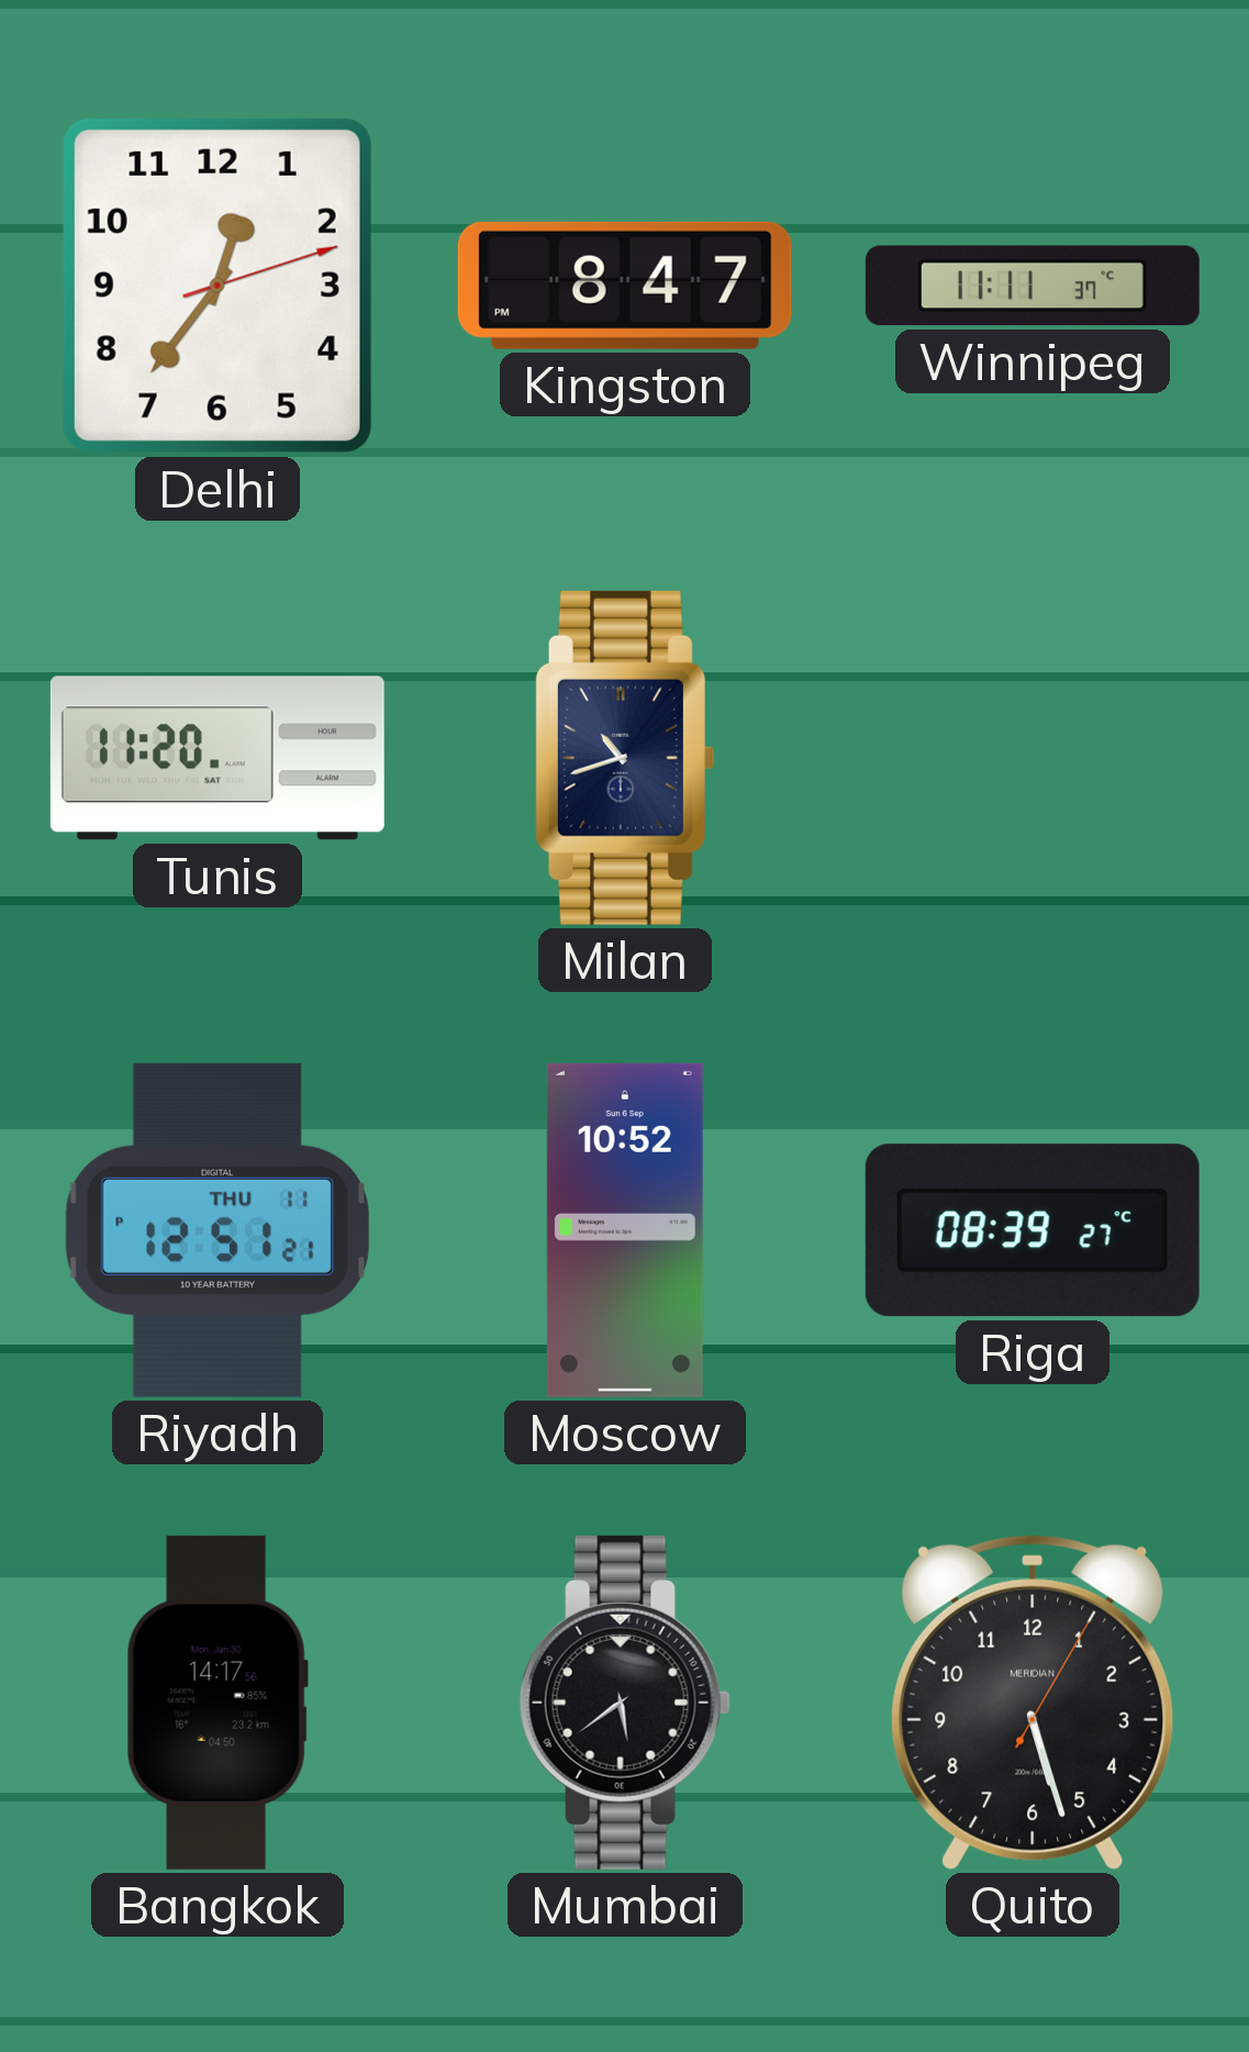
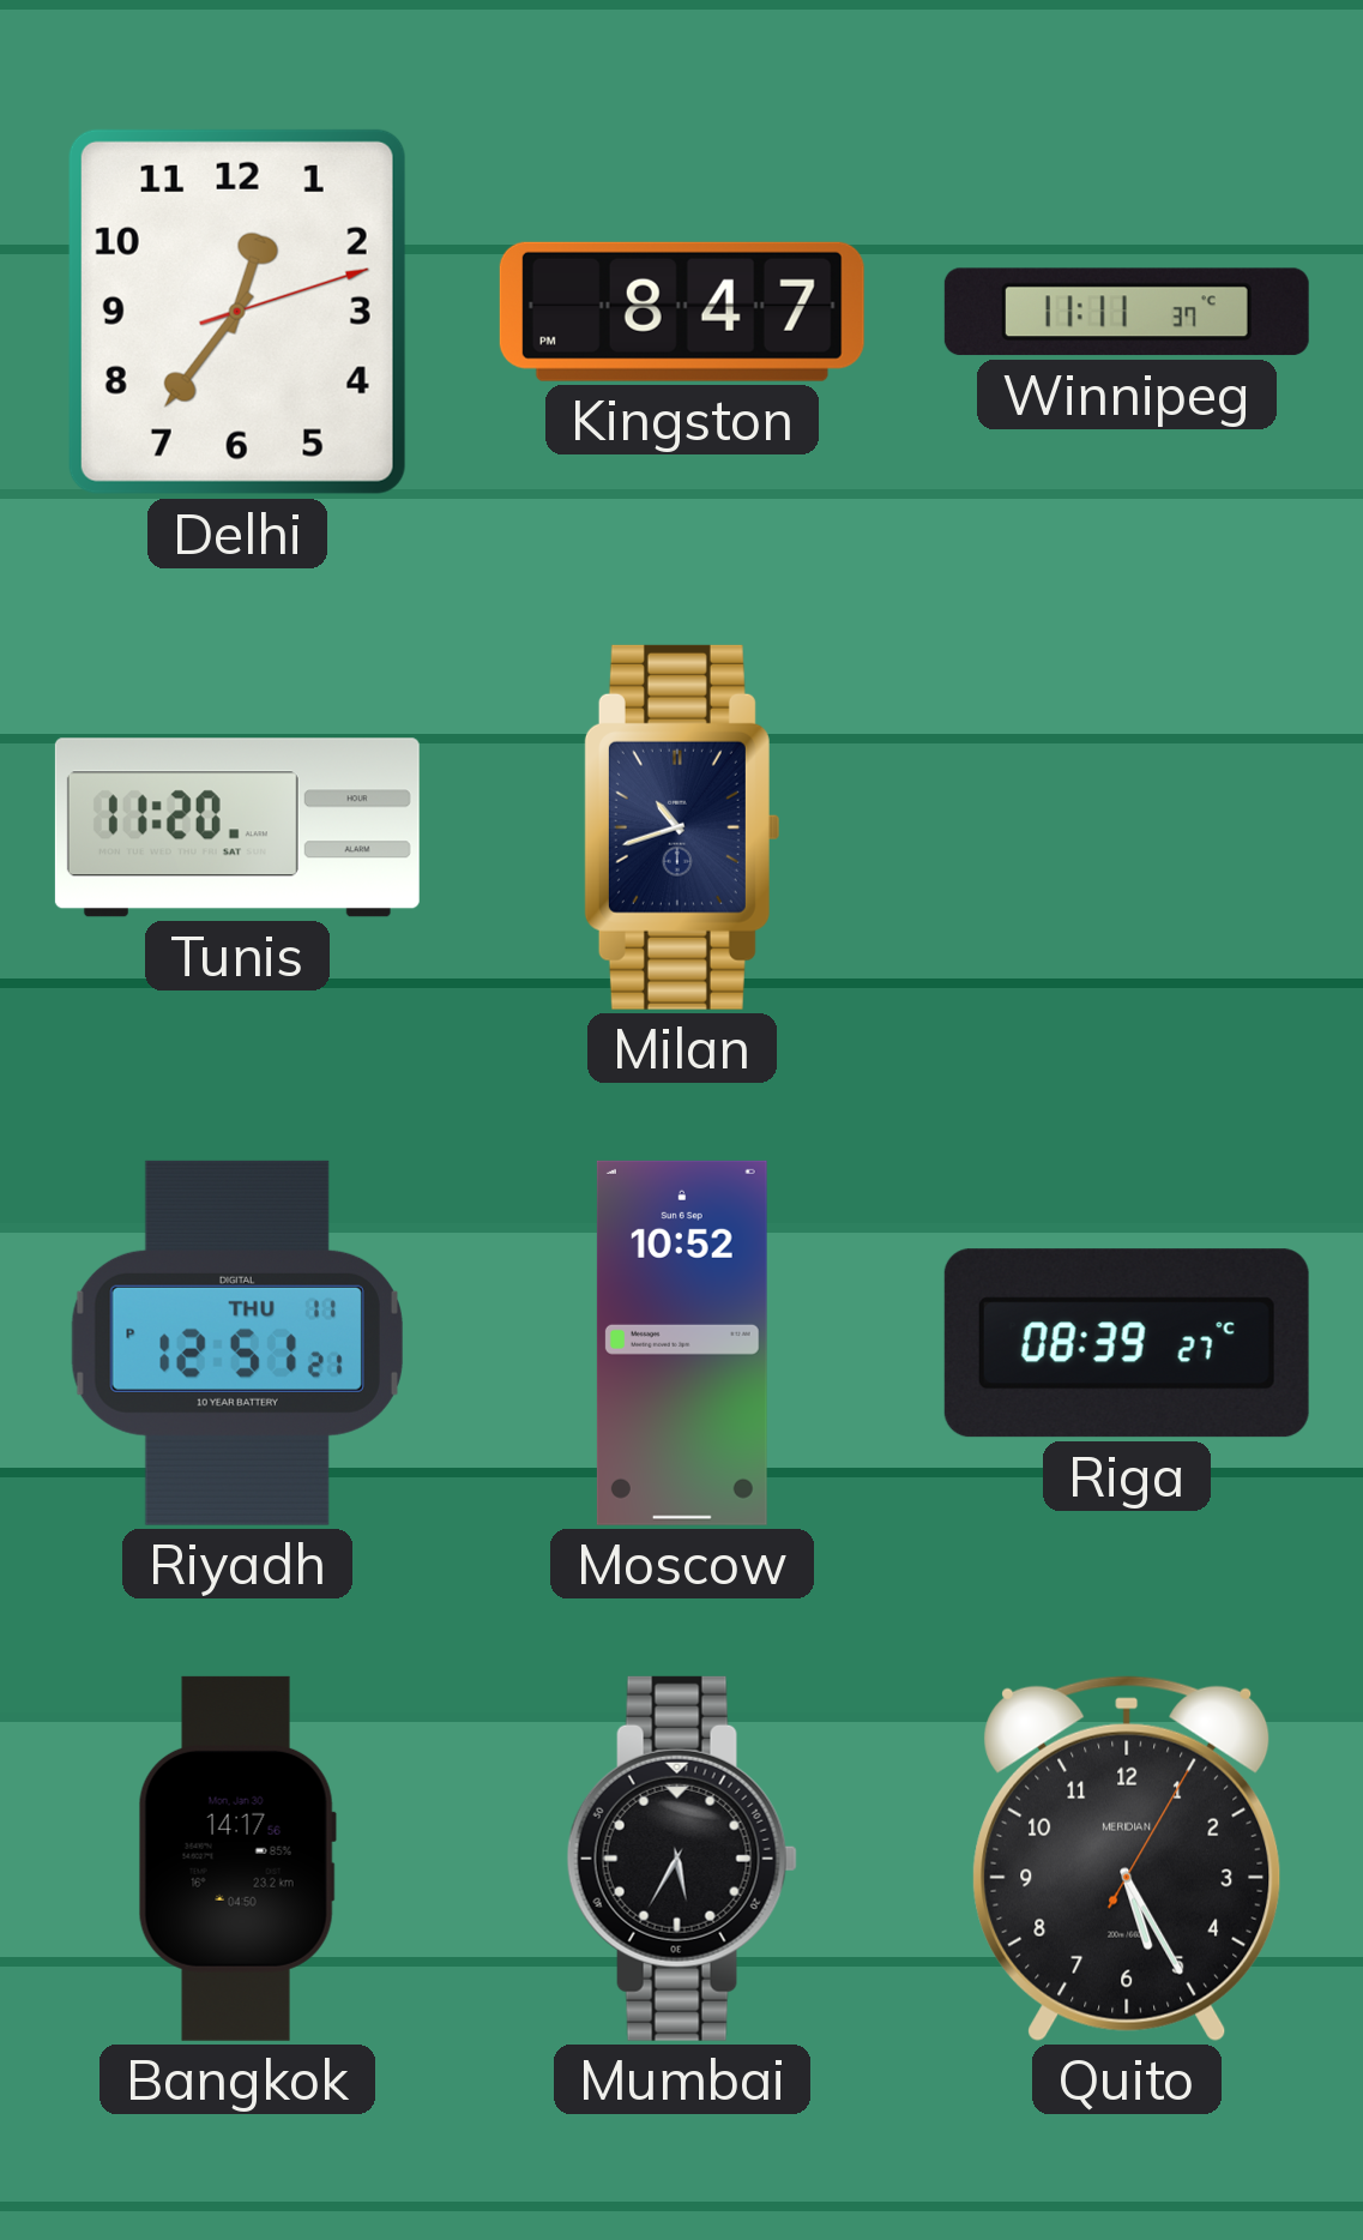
Mumbai: 5:39 -> 5:35 (682, 1859)
Quito: 5:27 -> 5:25 (1127, 1859)
